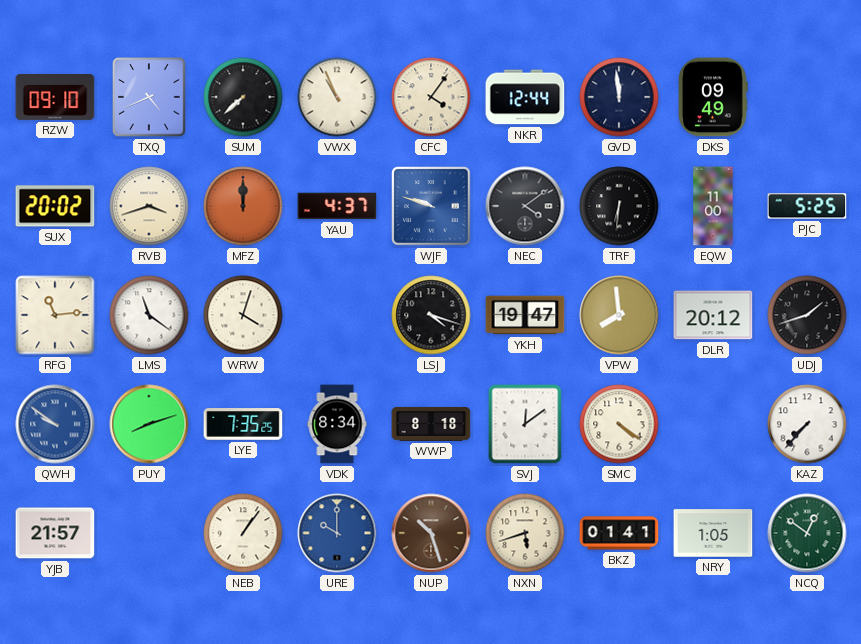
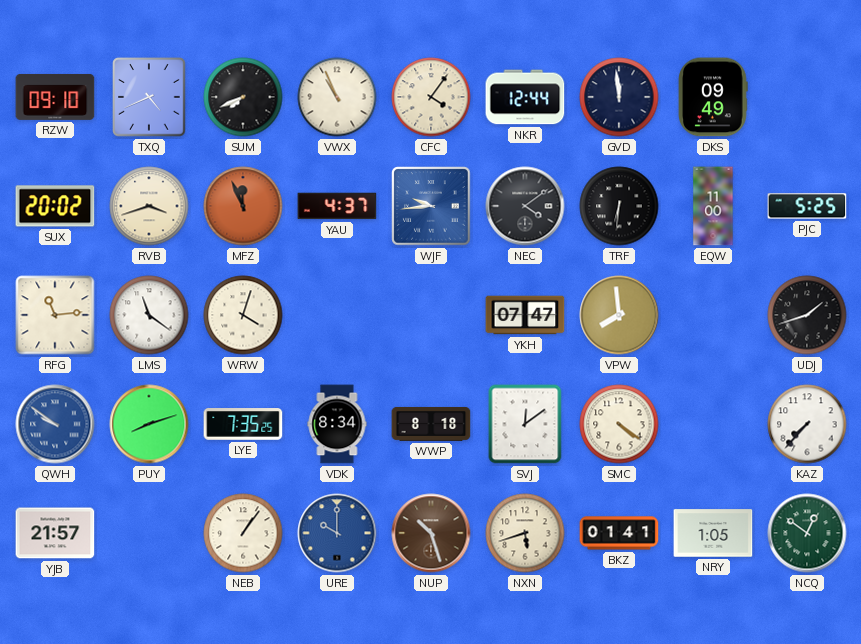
SUM: 7:38 -> 7:41 (243, 97)
MFZ: 12:00 -> 11:56 (243, 206)
WJF: 9:48 -> 9:44 (431, 206)
LSJ: 4:18 -> none (431, 315)
YKH: 19:47 -> 07:47 (525, 315)
DLR: 20:12 -> none (713, 315)
